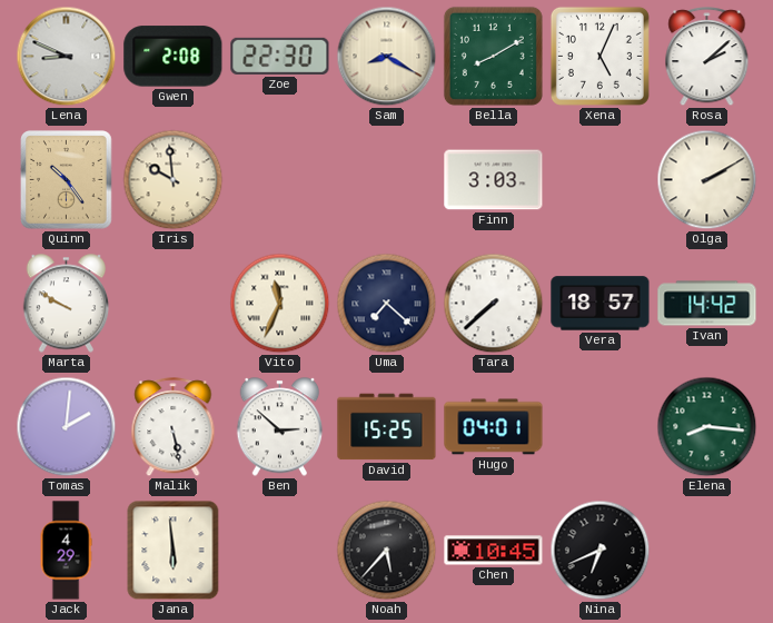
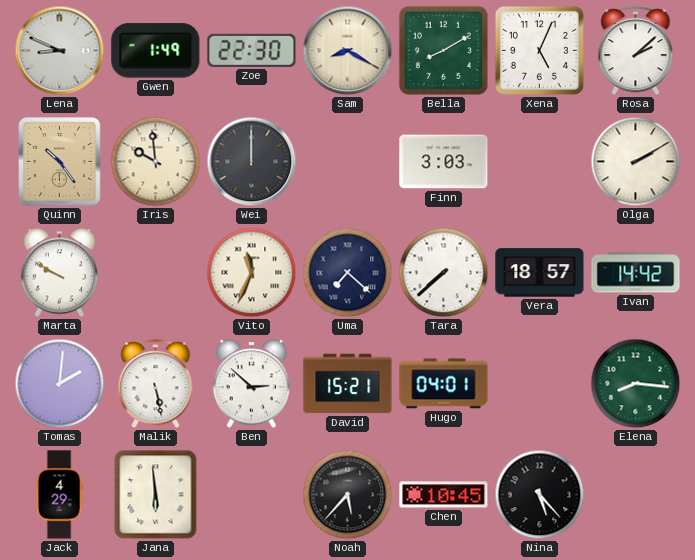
Gwen: 2:08 -> 1:49 (156, 51)
Wei: none -> 12:00 (252, 162)
David: 15:25 -> 15:21 (348, 384)
Nina: 6:41 -> 5:23 (540, 495)
